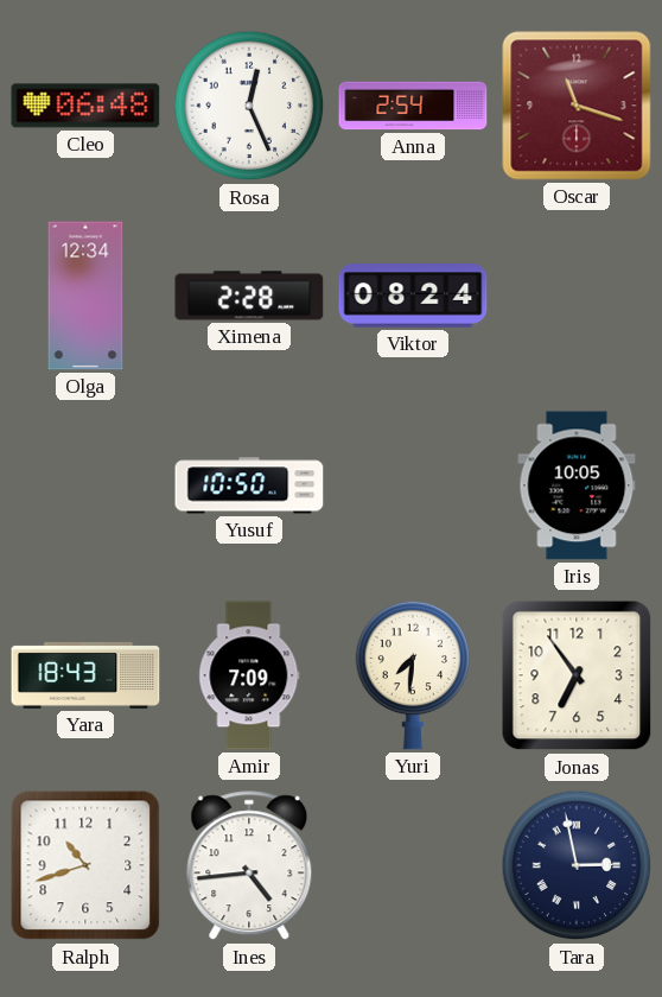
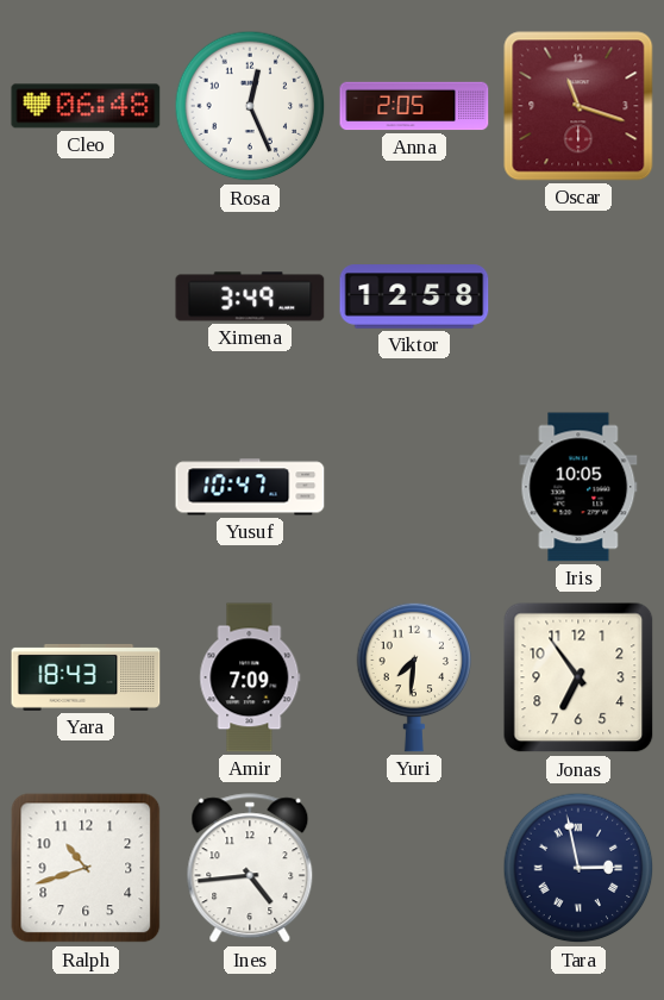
Anna: 2:54 -> 2:05 (414, 106)
Olga: 12:34 -> none (85, 296)
Ximena: 2:28 -> 3:49 (250, 296)
Viktor: 08:24 -> 12:58 (414, 296)
Yusuf: 10:50 -> 10:47 (250, 487)
